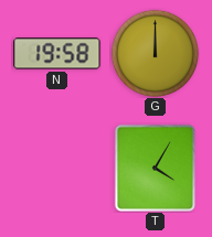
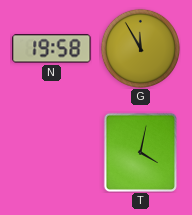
G: 12:00 -> 11:55 (140, 48)
T: 4:05 -> 4:02 (140, 152)
